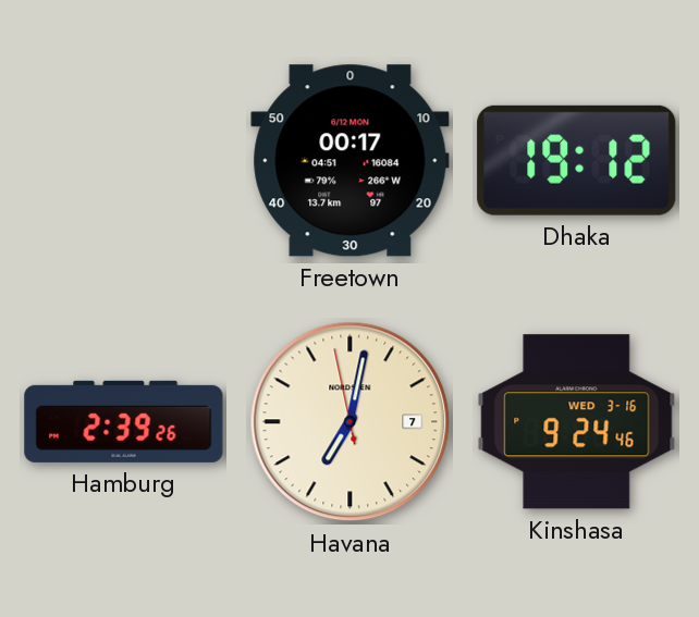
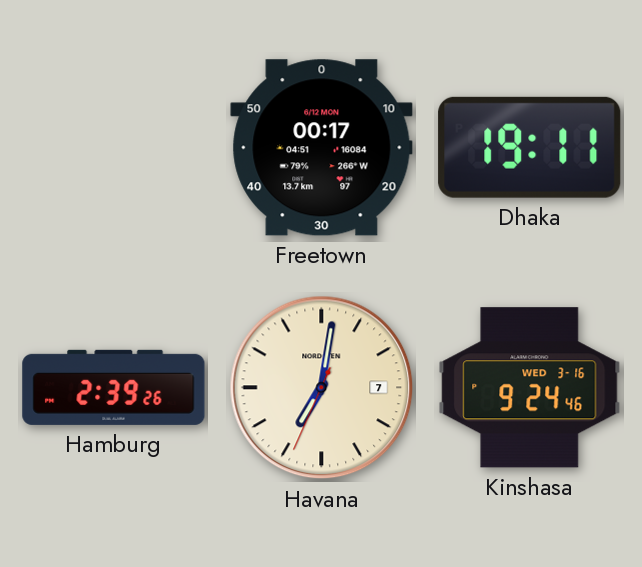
Dhaka: 19:12 -> 19:11 (530, 147)
Havana: 7:01:58 -> 7:01:34 (322, 388)
